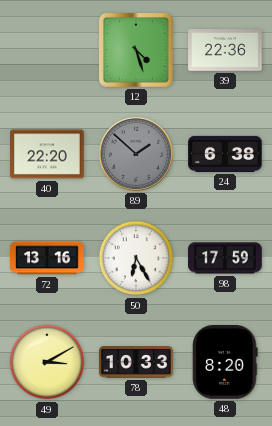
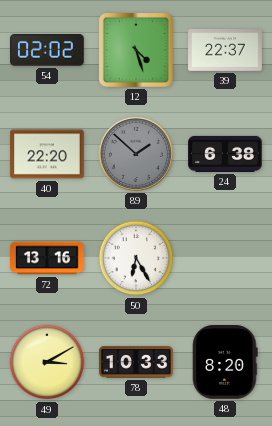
54: none -> 02:02 (48, 50)
39: 22:36 -> 22:37 (225, 50)
98: 17:59 -> none (225, 258)
